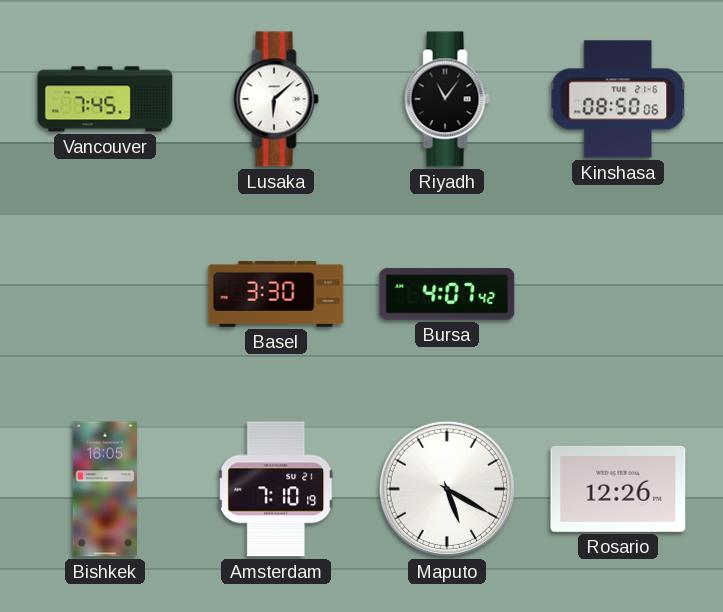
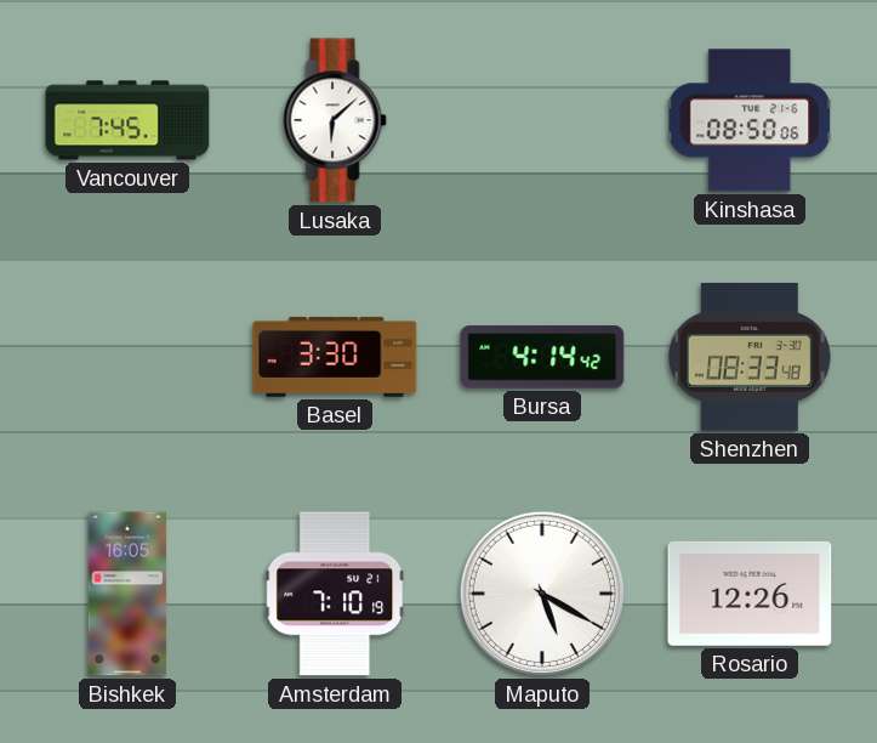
Riyadh: 11:06 -> none (447, 99)
Bursa: 4:07 -> 4:14 (542, 357)
Shenzhen: none -> 08:33 (750, 357)
